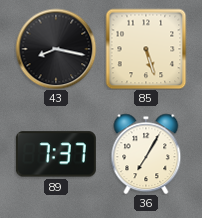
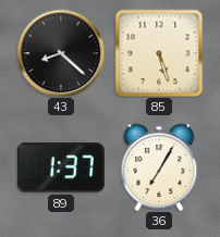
43: 8:17 -> 8:22 (61, 53)
89: 7:37 -> 1:37 (61, 167)
